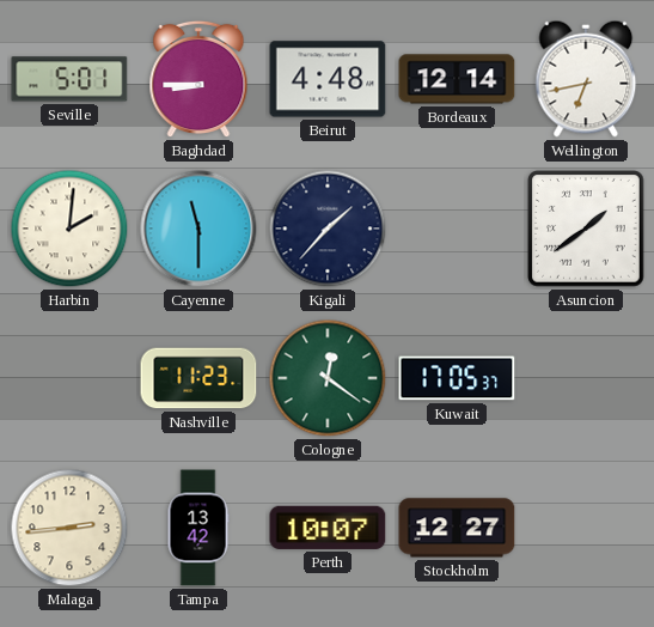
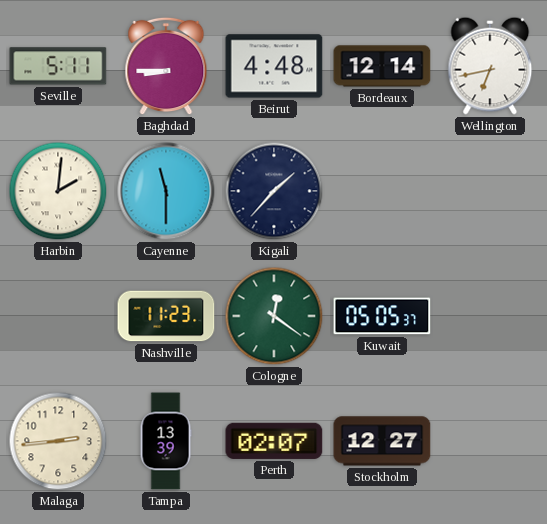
Seville: 5:01 -> 5:11 (58, 66)
Asuncion: 1:39 -> none (586, 229)
Kuwait: 17:05 -> 05:05 (382, 316)
Tampa: 13:42 -> 13:39 (166, 441)
Perth: 10:07 -> 02:07 (274, 441)
